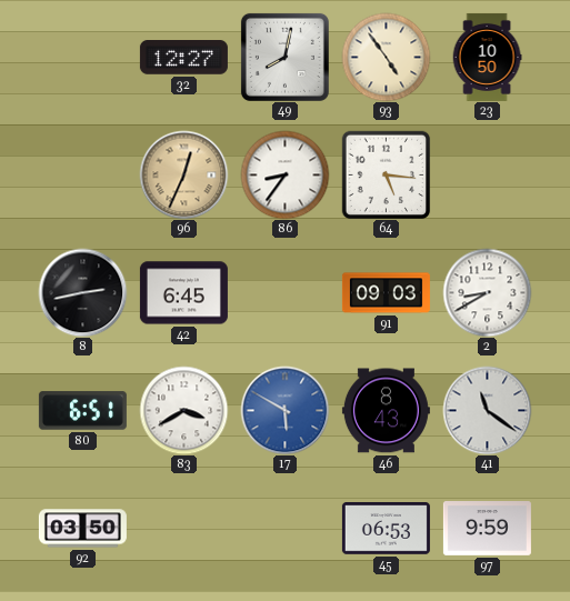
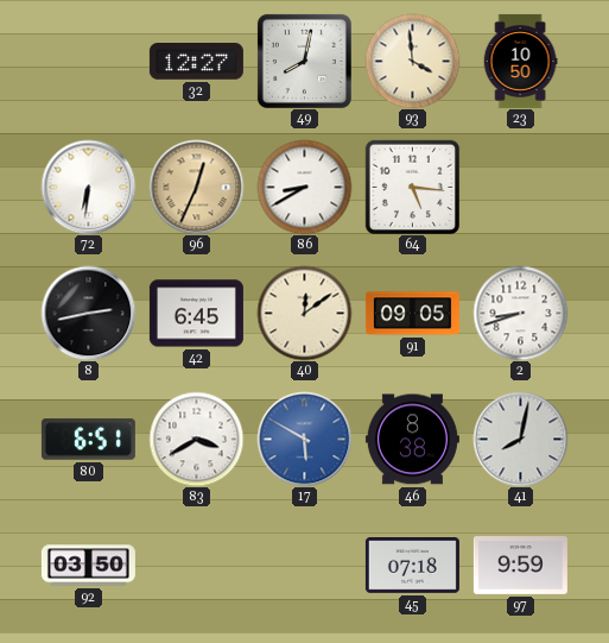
93: 4:54 -> 3:59 (412, 61)
72: none -> 6:31 (88, 187)
86: 8:36 -> 8:40 (304, 187)
40: none -> 12:09 (304, 313)
91: 09:03 -> 09:05 (412, 314)
2: 8:40 -> 8:42 (520, 313)
46: 8:43 -> 8:38 (412, 440)
41: 11:21 -> 8:02 (520, 439)
45: 06:53 -> 07:18 (412, 566)
